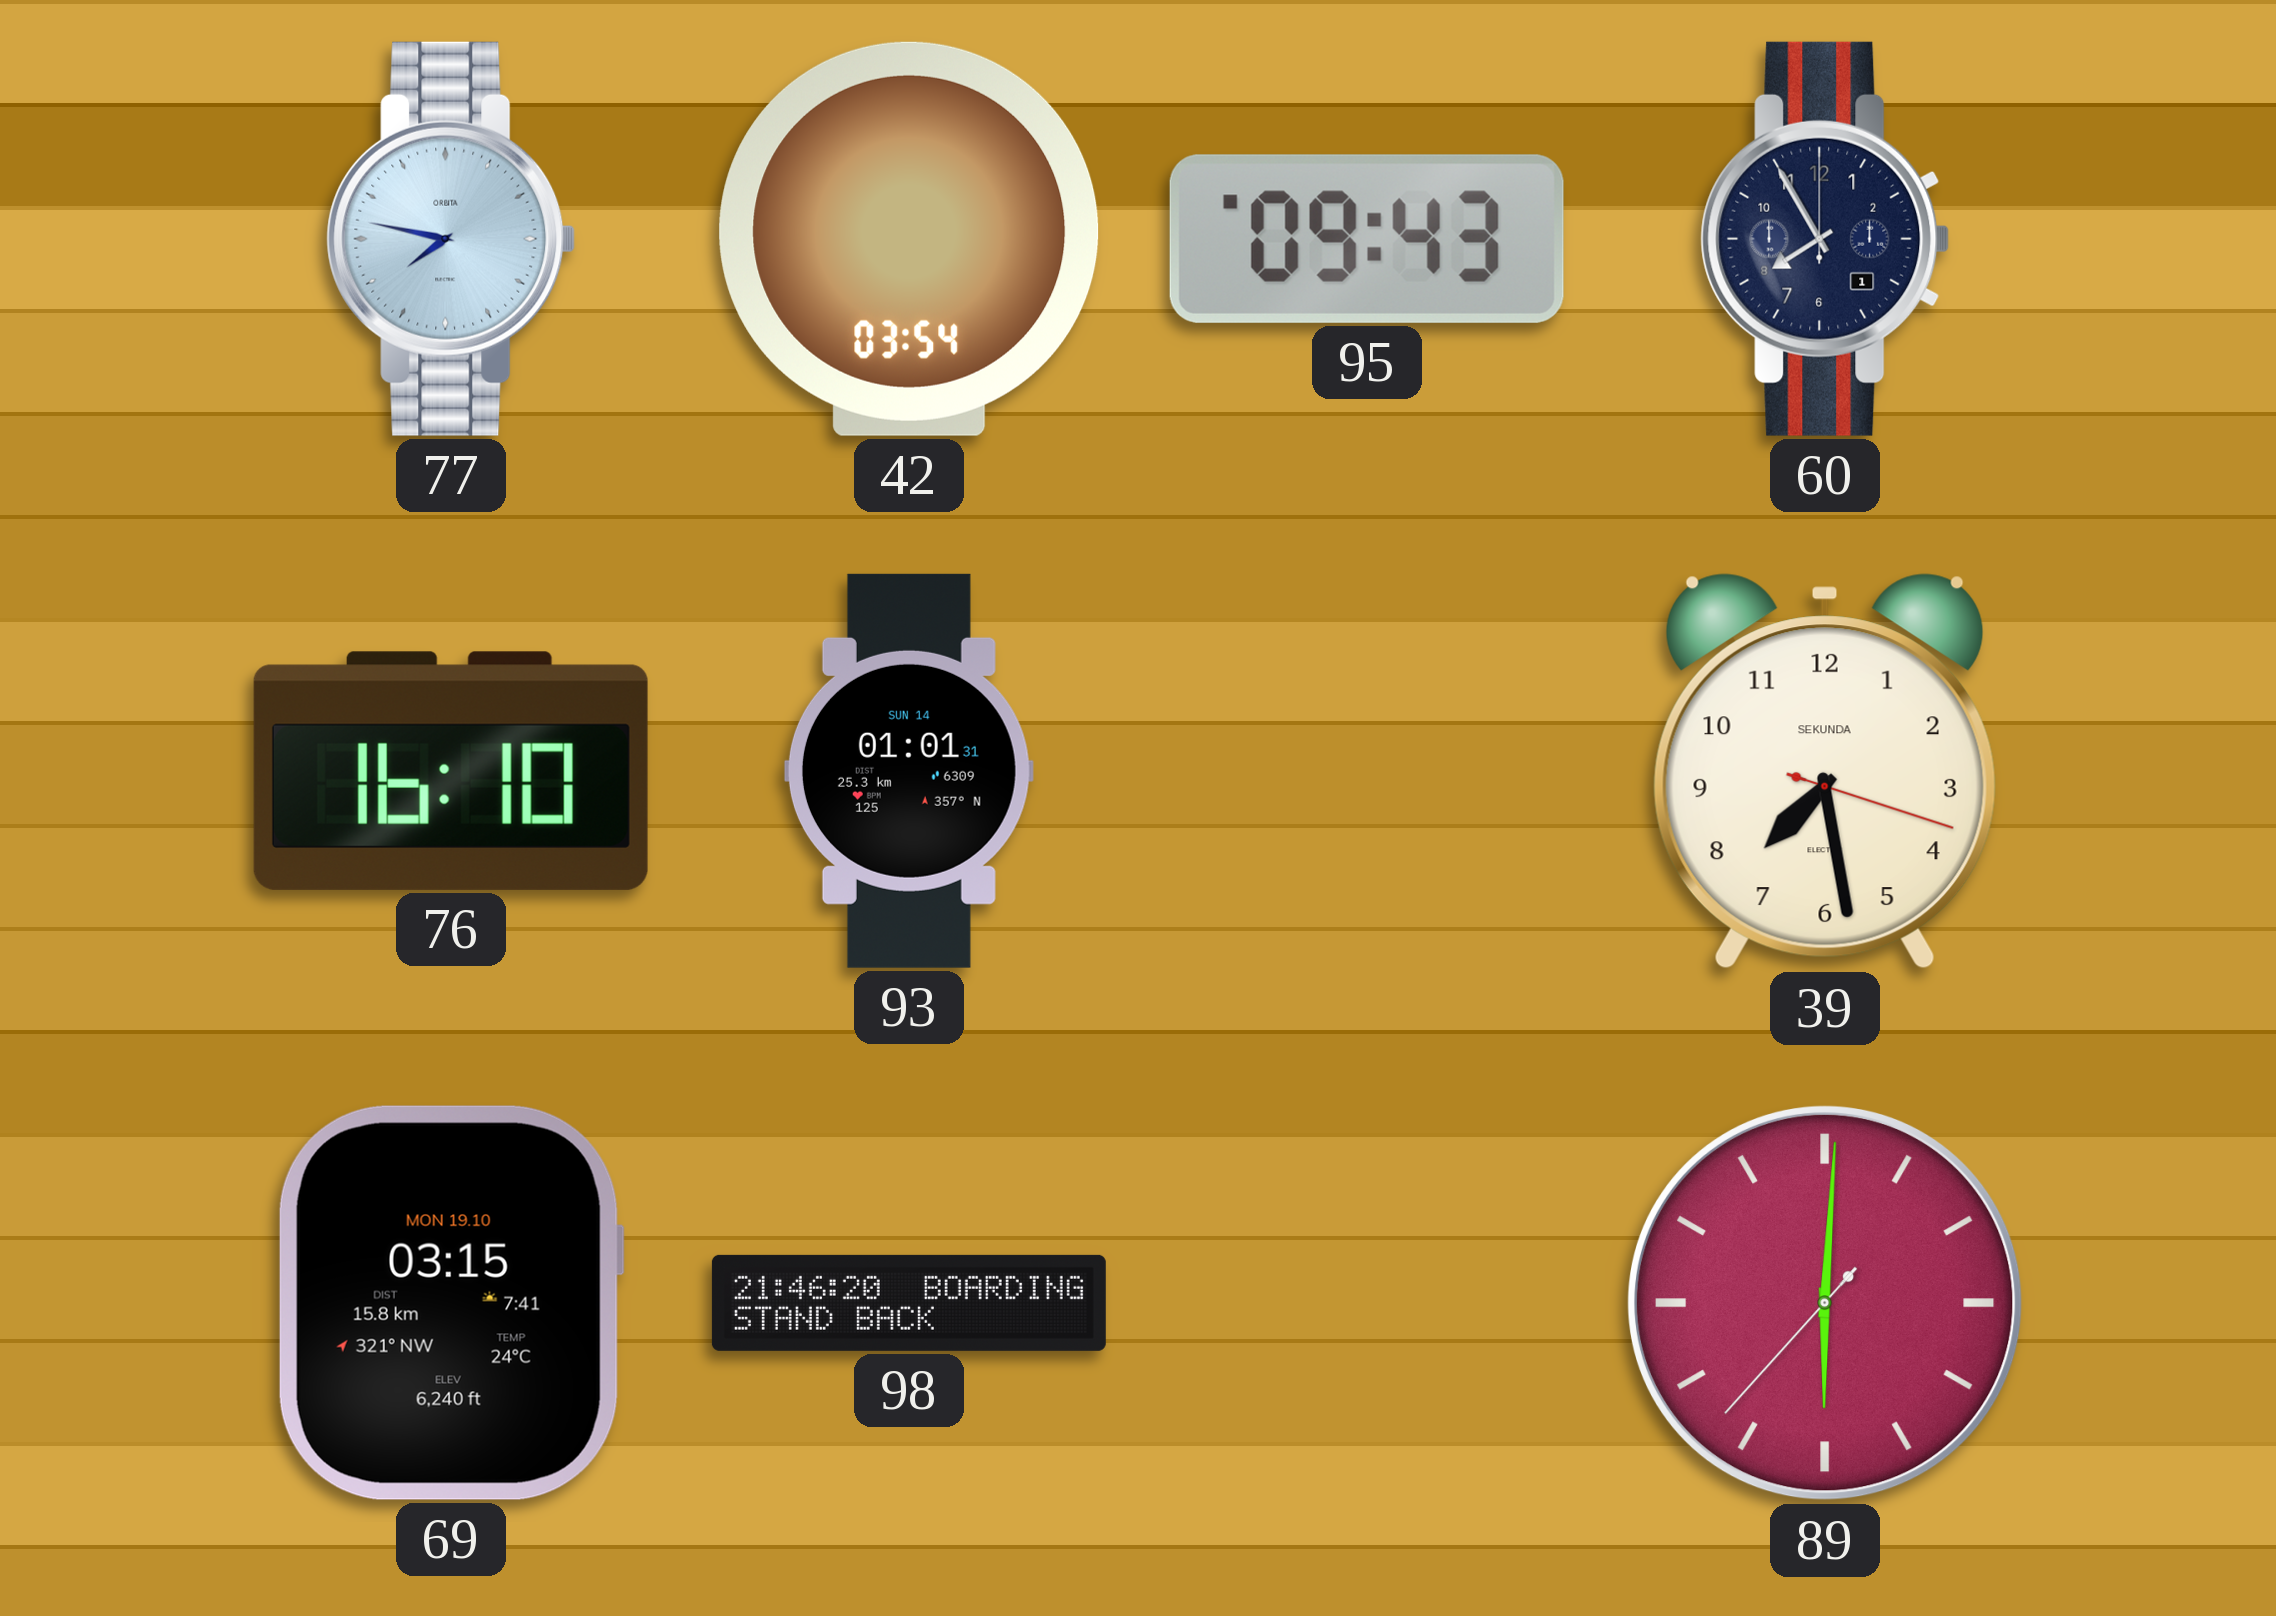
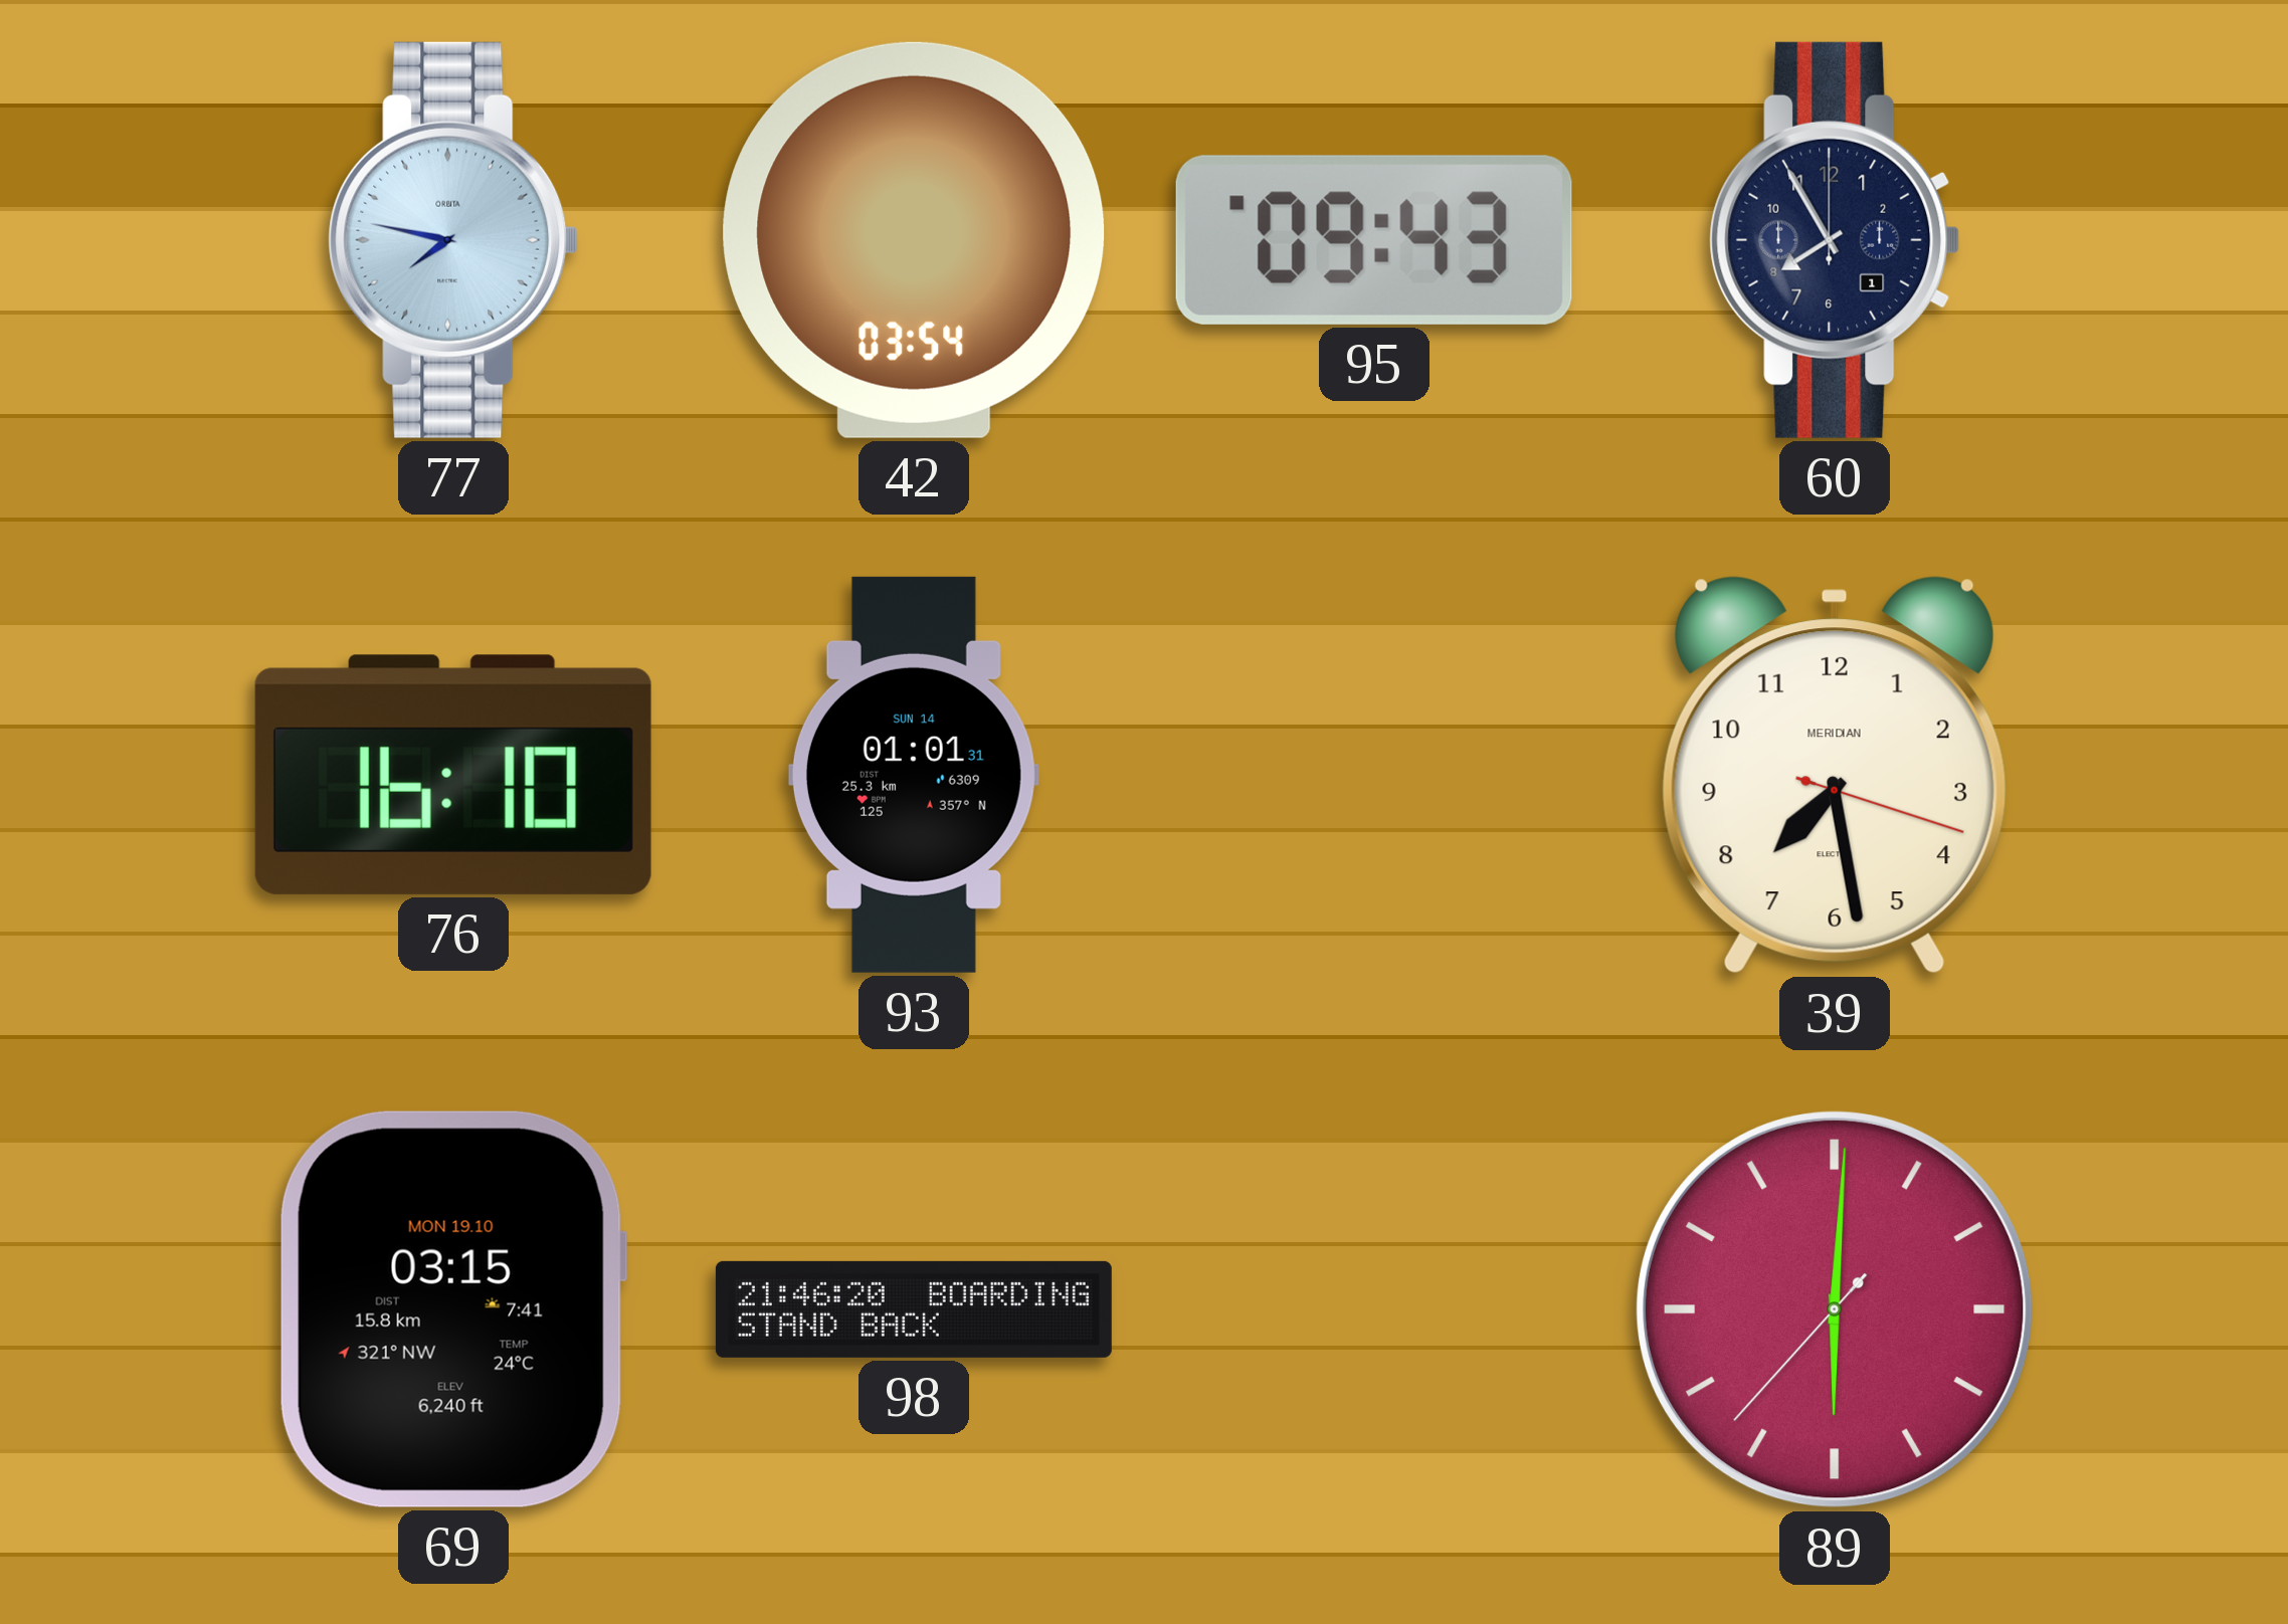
39 brand: SEKUNDA -> MERIDIAN (1835, 775)
